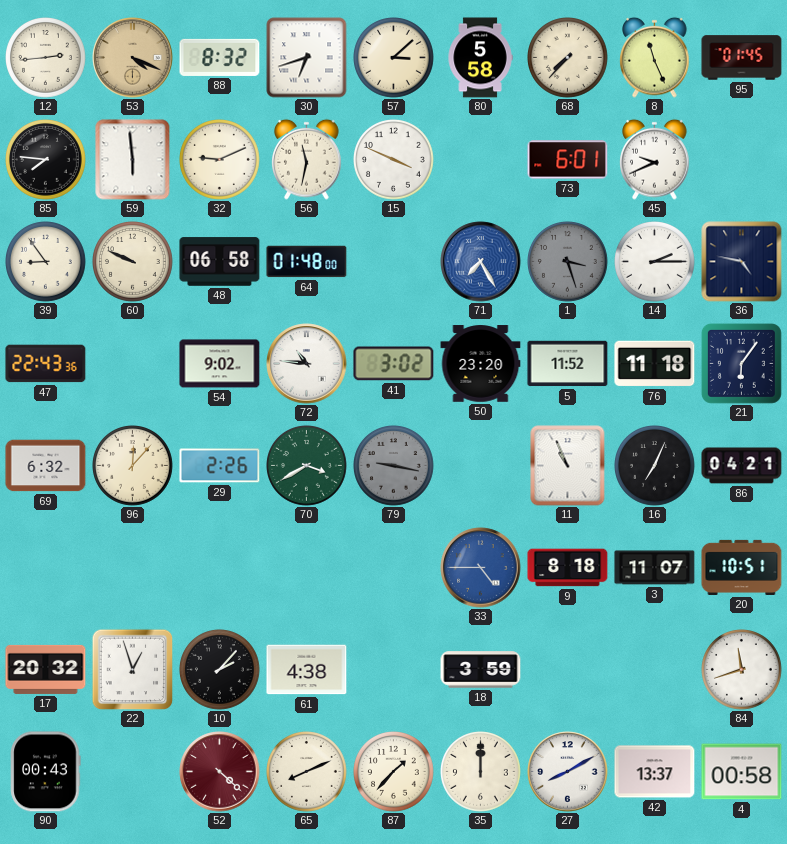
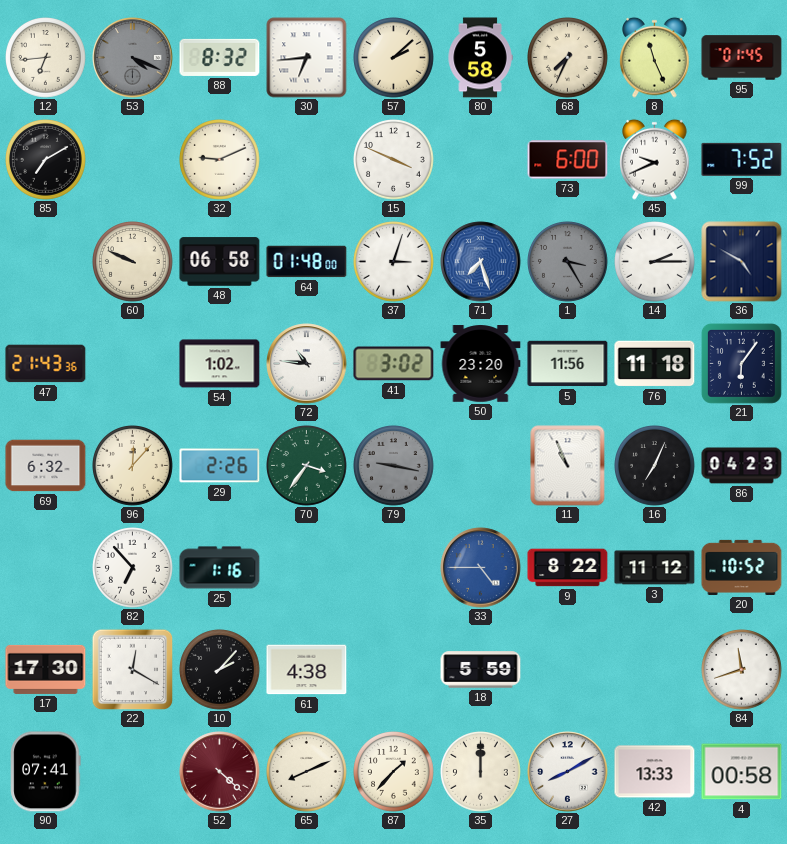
12: 2:44 -> 6:44 (46, 58)
53 dial: champagne -> grey (133, 58)
30: 6:42 -> 6:44 (307, 58)
57: 3:08 -> 2:08 (394, 58)
68: 7:37 -> 7:34 (568, 58)
85: 7:46 -> 7:10 (46, 160)
59: 5:59 -> none (133, 160)
56: 11:32 -> none (307, 159)
73: 6:01 -> 6:00 (568, 160)
99: none -> 7:52 (742, 159)
39: 8:54 -> none (46, 262)
37: none -> 3:03 (394, 262)
71: 7:25 -> 7:27 (481, 262)
1: 3:27 -> 3:25 (568, 262)
36: 4:47 -> 4:50 (742, 262)
47: 22:43 -> 21:43 (46, 364)
54: 9:02 -> 1:02 (220, 364)
5: 11:52 -> 11:56 (568, 364)
70: 3:40 -> 3:36 (307, 466)
86: 04:21 -> 04:23 (742, 466)
82: none -> 6:53 (133, 568)
25: none -> 1:16 (220, 568)
9: 8:18 -> 8:22 (568, 568)
3: 11:07 -> 11:12 (655, 568)
20: 10:51 -> 10:52 (742, 567)
17: 20:32 -> 17:30 (46, 669)
22: 12:57 -> 12:20 (132, 669)
18: 3:59 -> 5:59 (481, 670)
90: 00:43 -> 07:41 (46, 772)
42: 13:37 -> 13:33 (655, 772)
